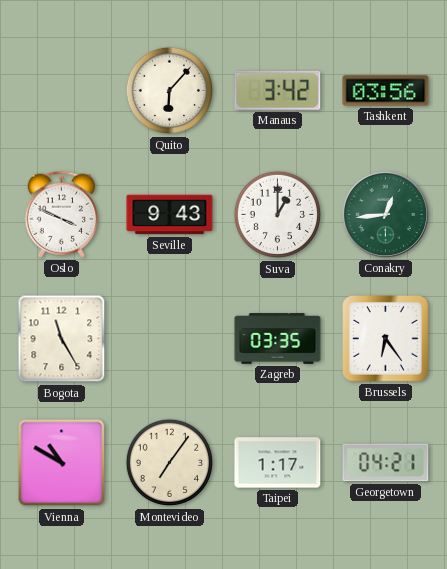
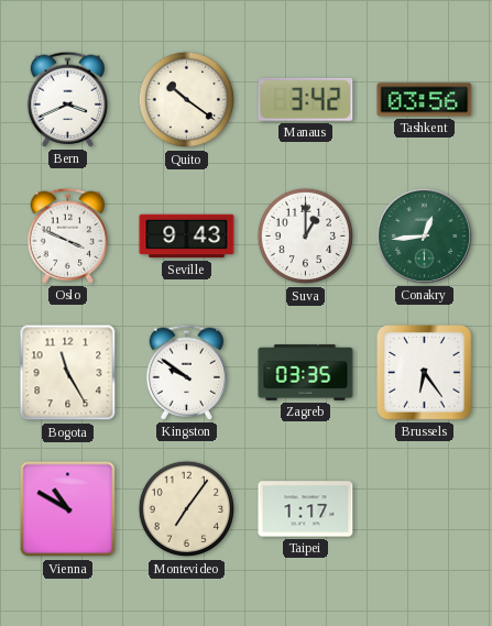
Bern: none -> 3:41 (68, 99)
Quito: 6:07 -> 10:21 (187, 100)
Kingston: none -> 9:51 (187, 372)
Georgetown: 04:21 -> none (386, 463)
